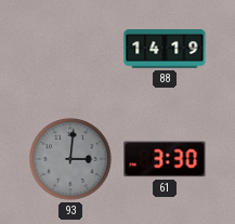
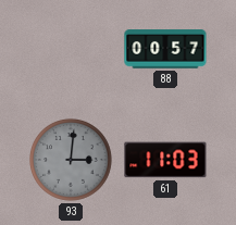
88: 14:19 -> 00:57 (165, 49)
61: 3:30 -> 11:03 (165, 160)
